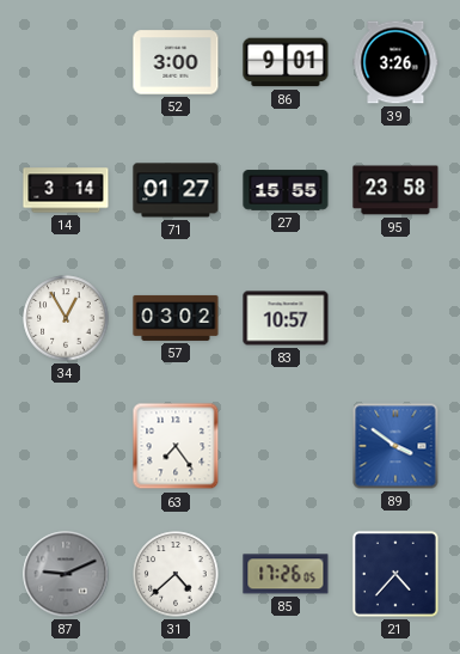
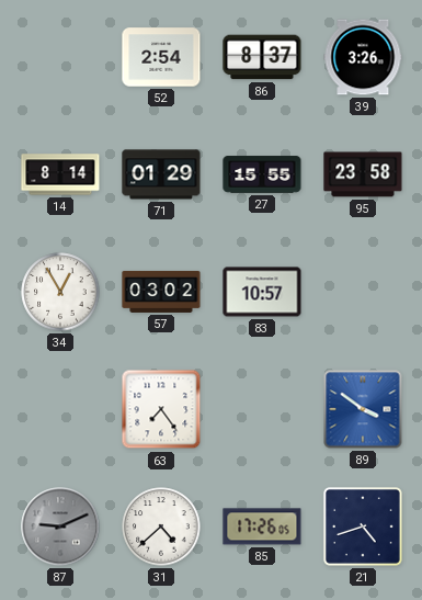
52: 3:00 -> 2:54 (161, 57)
86: 9:01 -> 8:37 (262, 57)
14: 3:14 -> 8:14 (60, 174)
71: 01:27 -> 01:29 (161, 174)
21: 4:37 -> 4:42 (363, 527)
